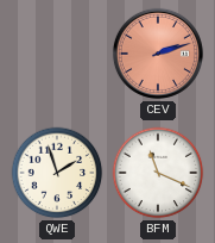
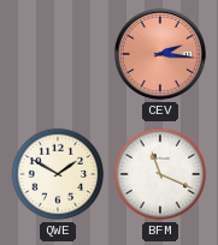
CEV: 2:12 -> 2:16 (160, 54)
QWE: 1:57 -> 1:50 (58, 174)
